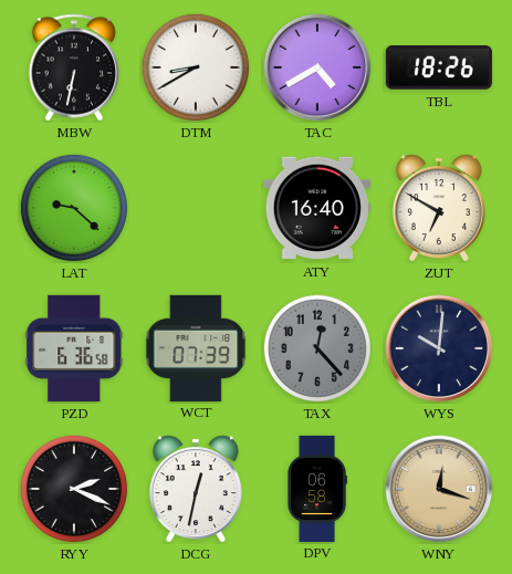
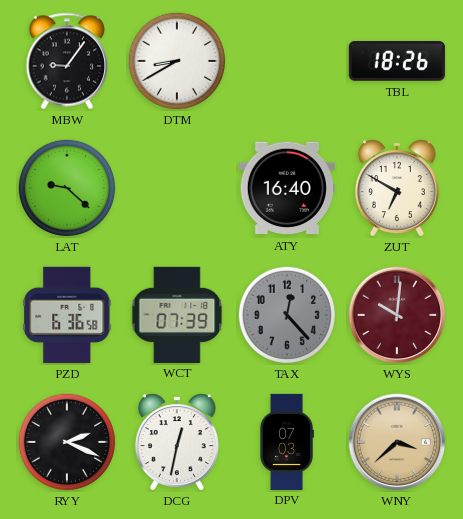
MBW: 6:32 -> 9:06 (67, 61)
TAC: 4:40 -> none (317, 67)
WYS dial: navy -> burgundy (397, 315)
DPV: 06:58 -> 07:03 (287, 441)
WNY: 12:18 -> 3:38 (397, 442)
